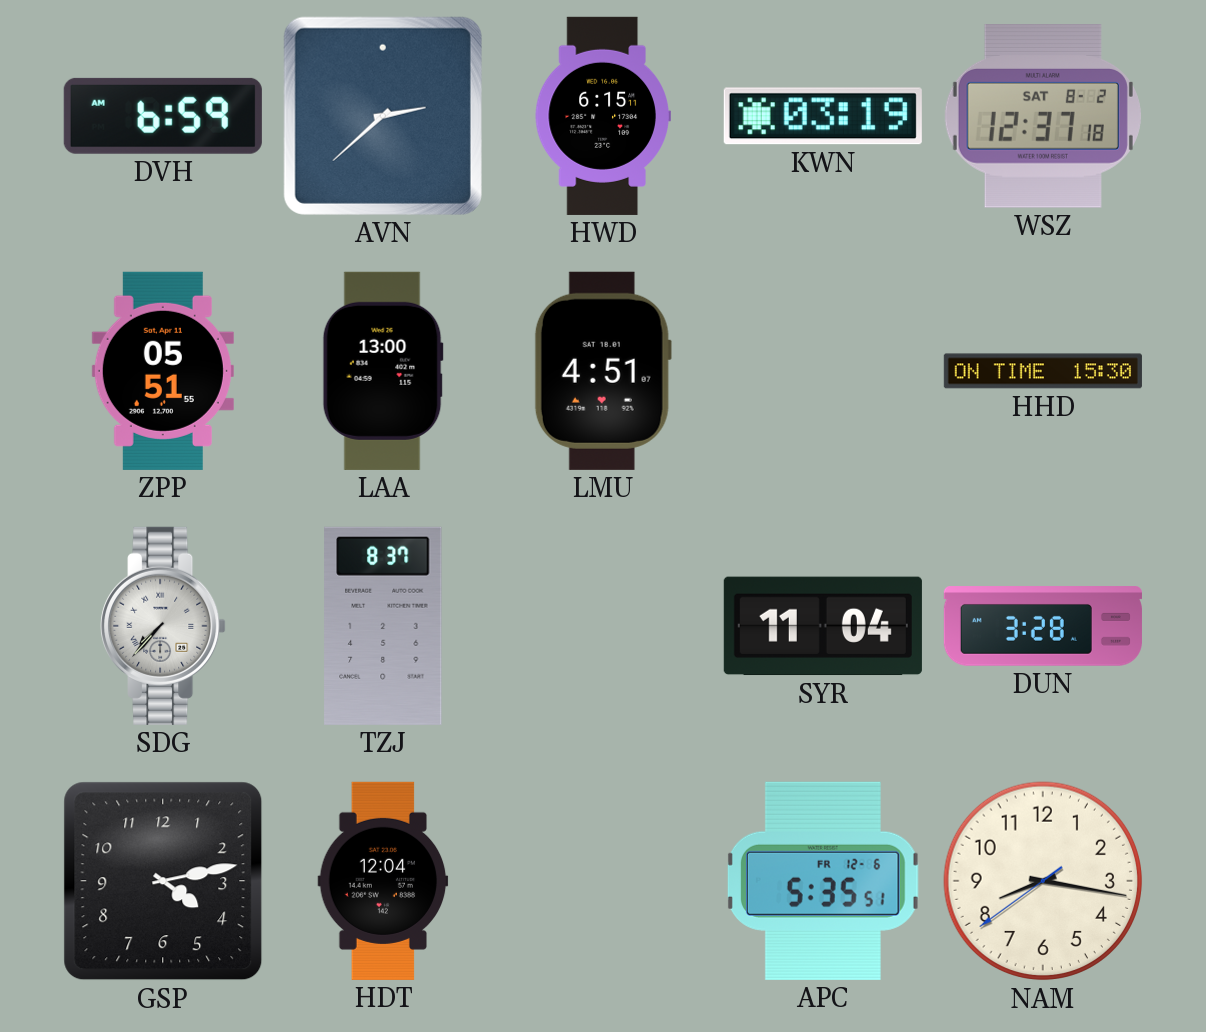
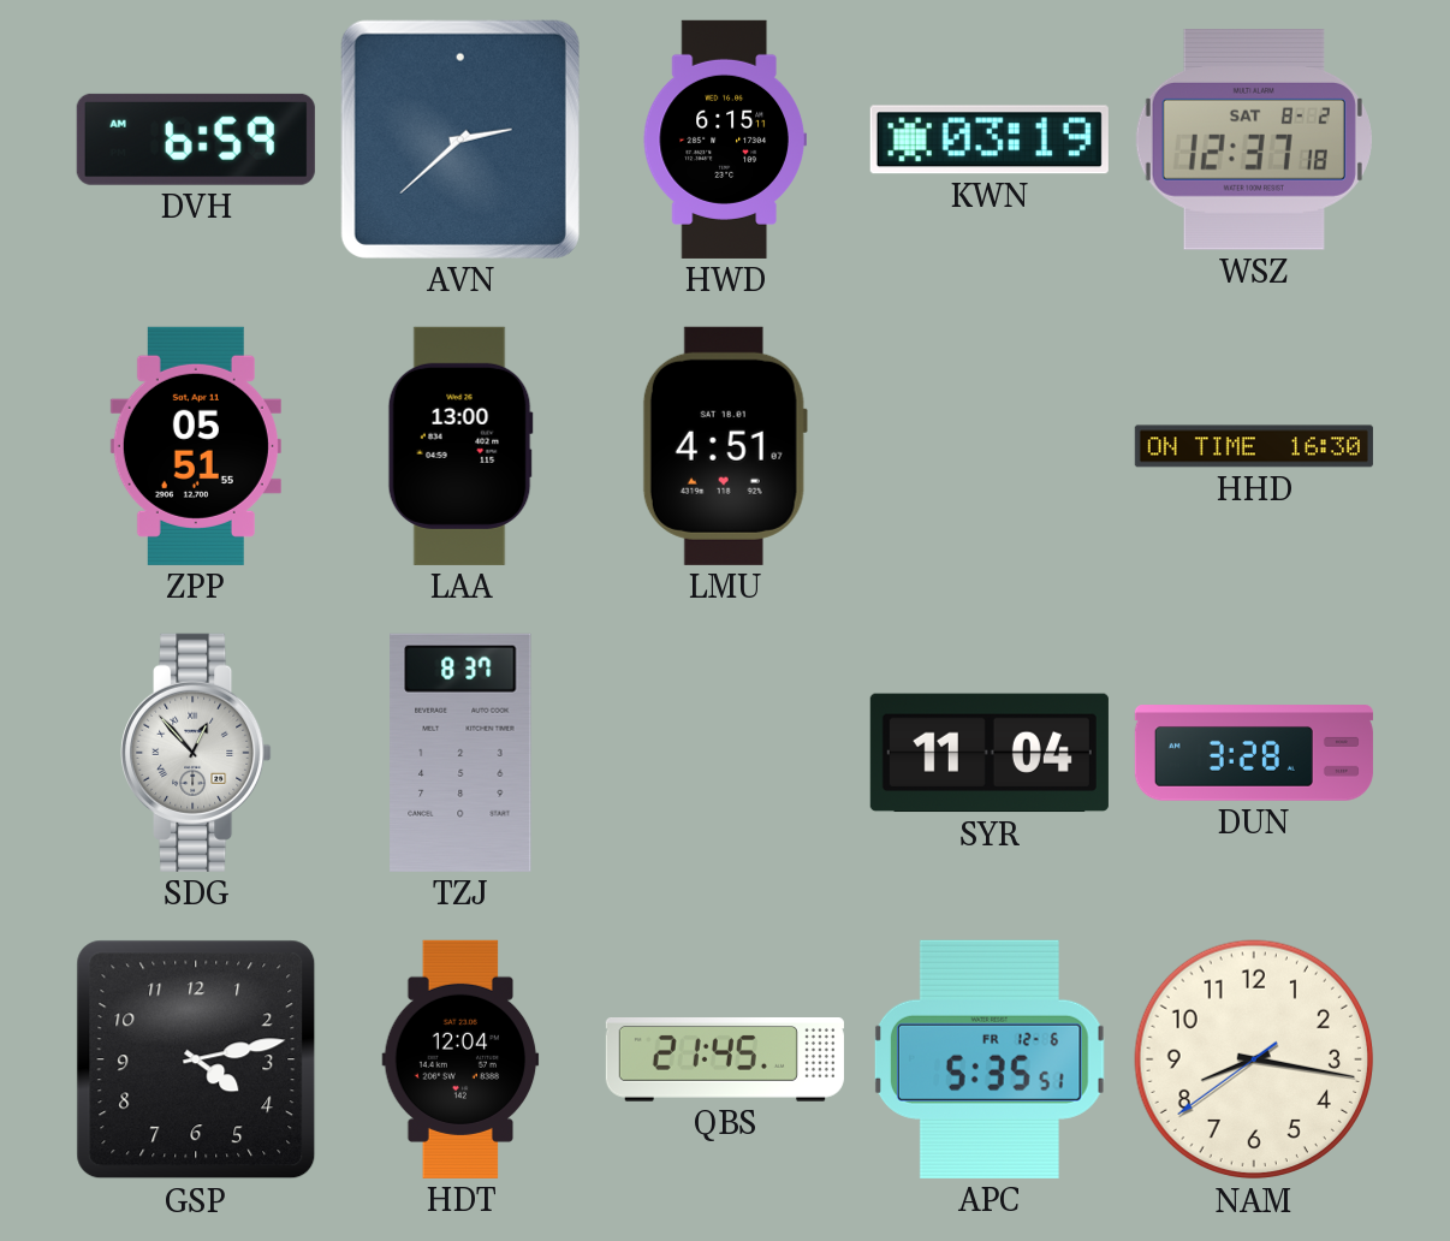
HHD: 15:30 -> 16:30 (1254, 446)
SDG: 7:37 -> 12:53 (196, 753)
QBS: none -> 21:45 (725, 1059)
